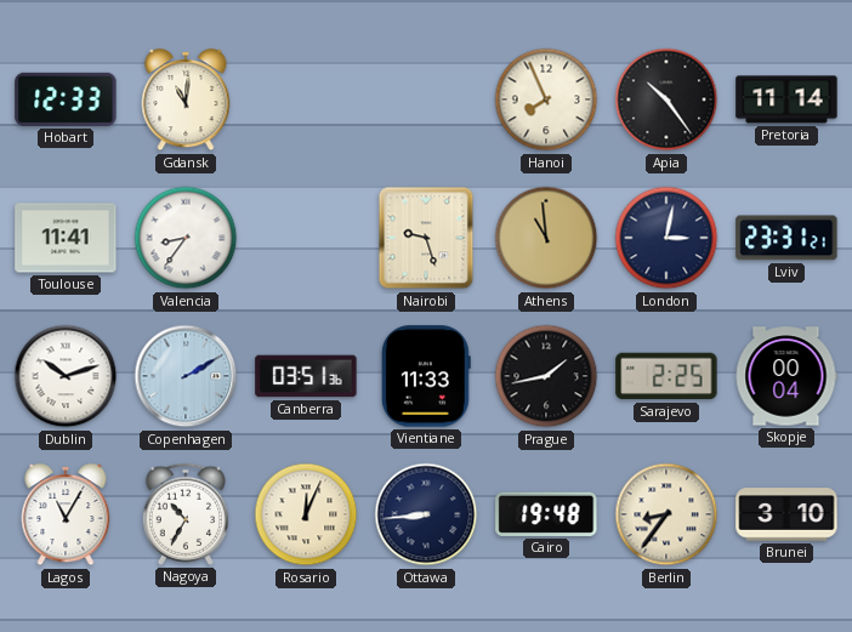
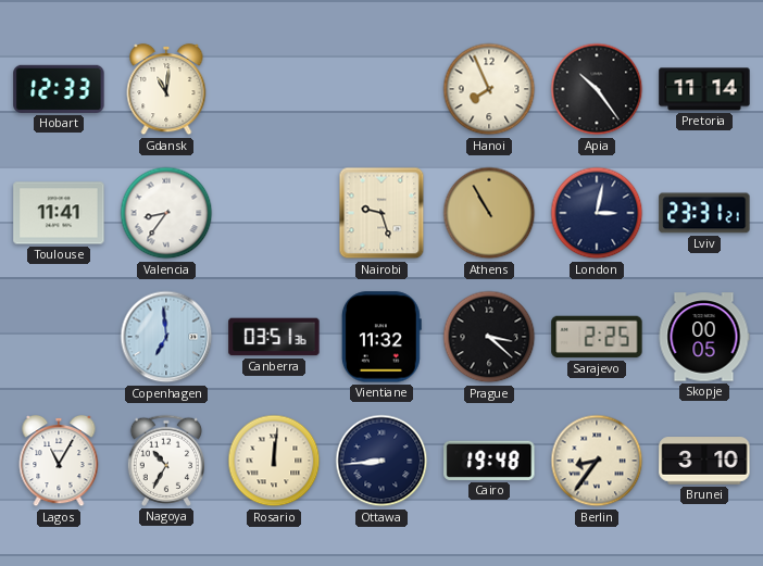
Athens: 10:59 -> 10:55 (489, 213)
Dublin: 10:12 -> none (66, 376)
Copenhagen: 2:10 -> 6:59 (166, 337)
Vientiane: 11:33 -> 11:32 (381, 337)
Prague: 1:43 -> 3:22 (489, 337)
Skopje: 00:04 -> 00:05 (704, 337)
Rosario: 12:04 -> 12:01 (274, 461)
